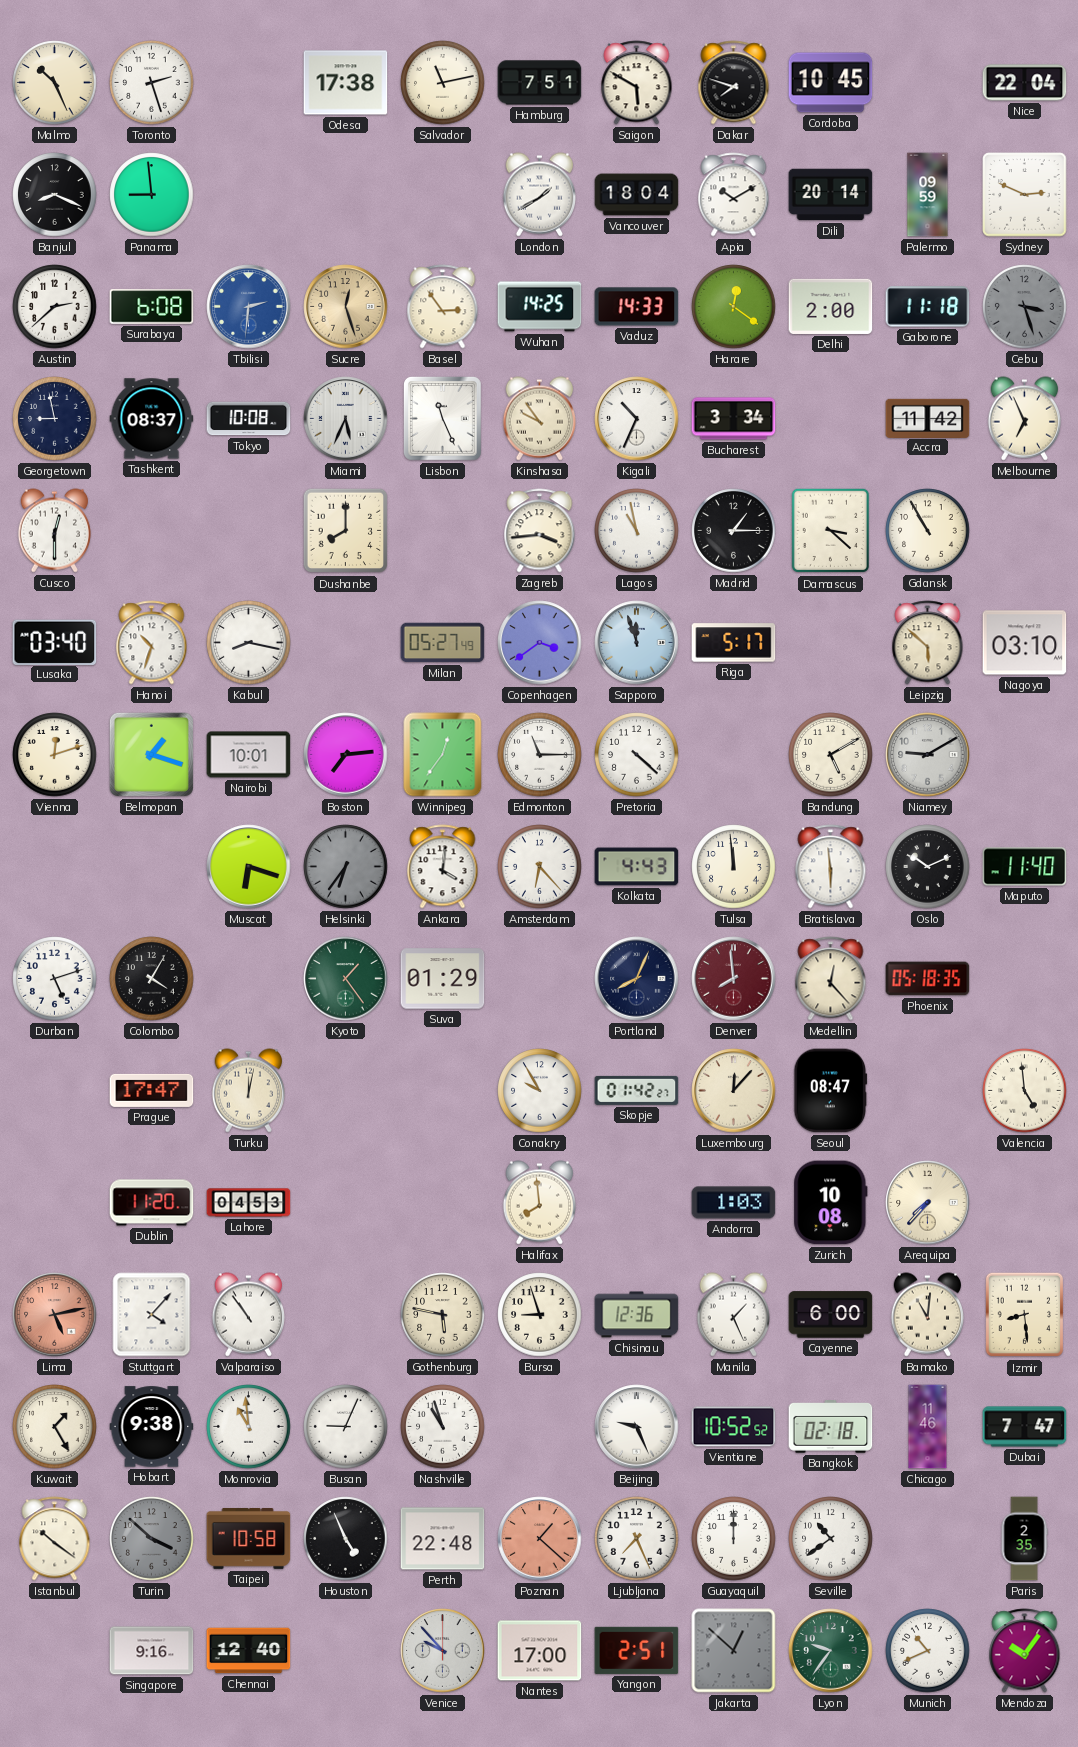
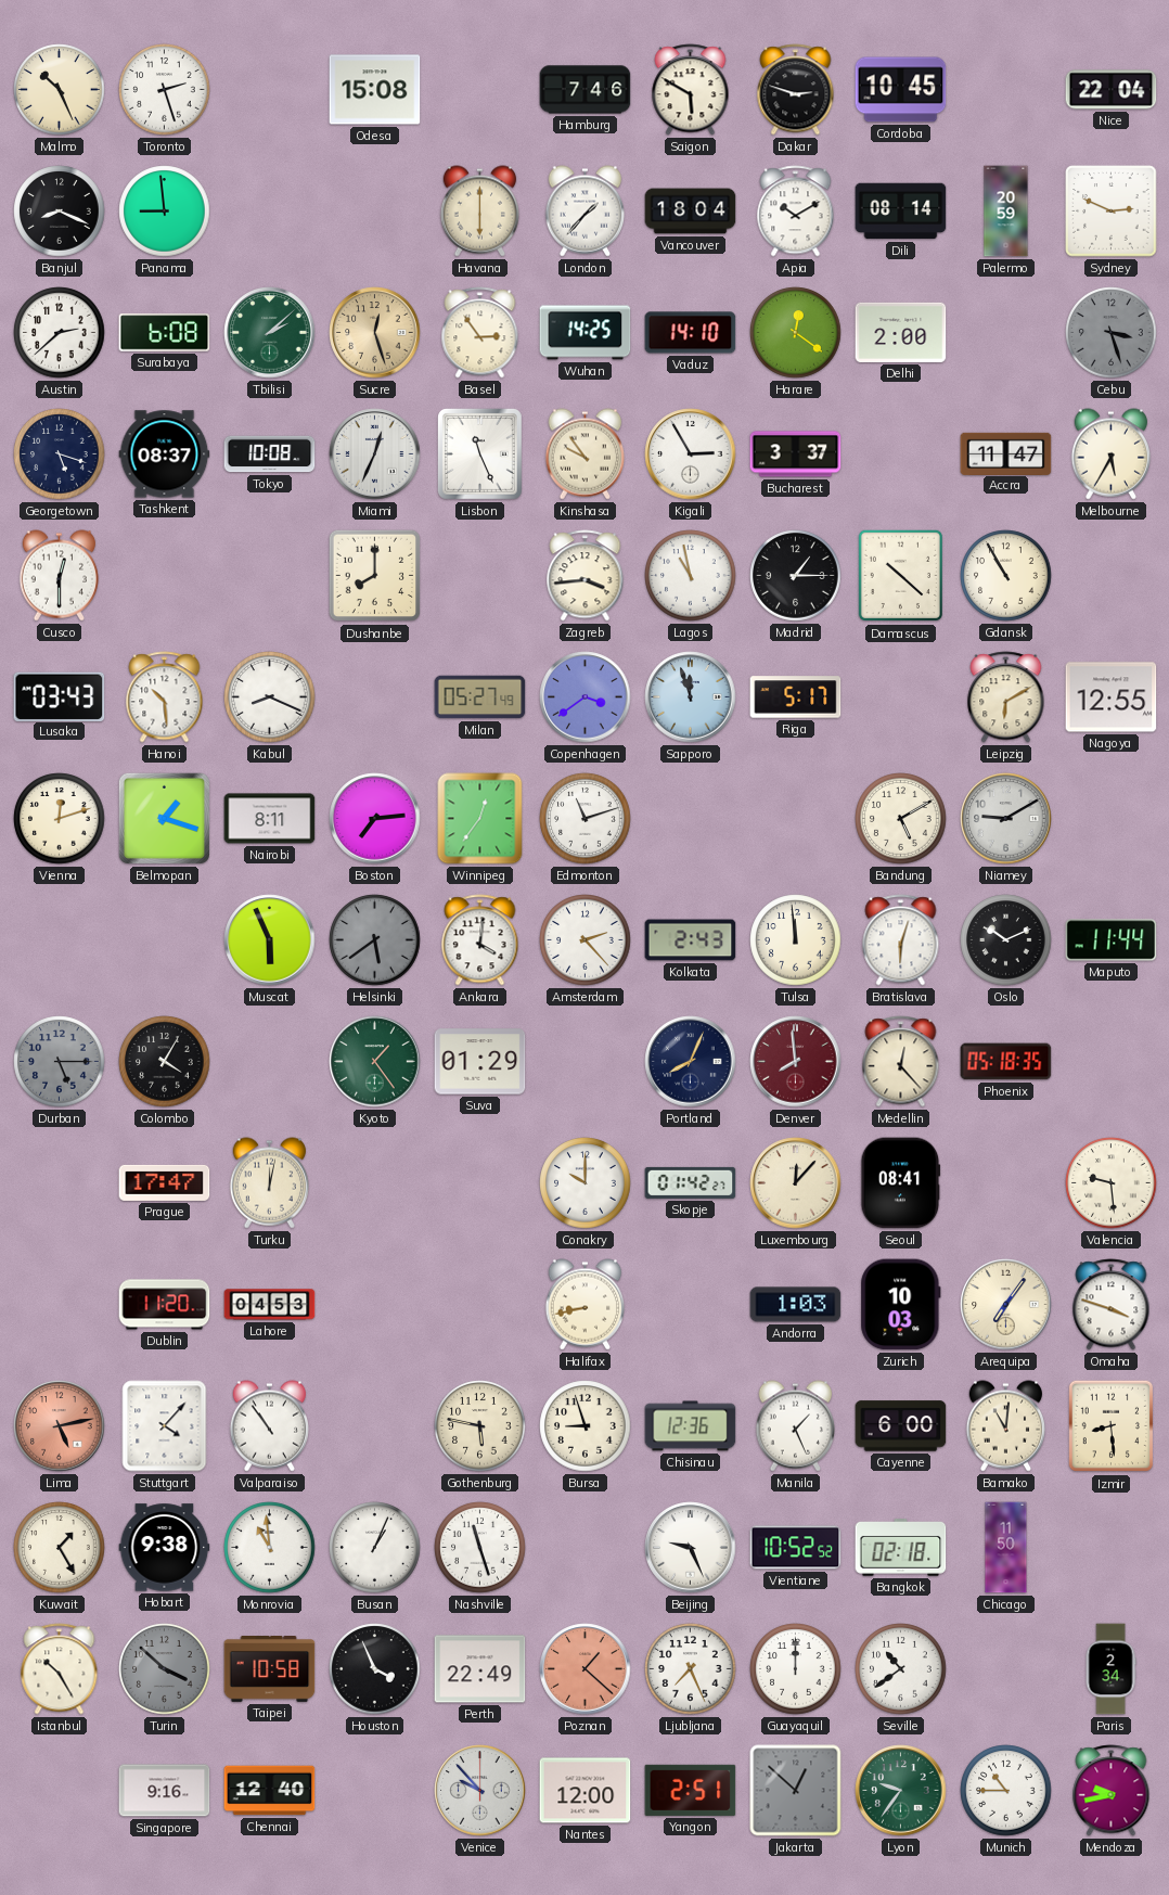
Odesa: 17:38 -> 15:08 (375, 90)
Salvador: 11:13 -> none (443, 83)
Hamburg: 7:51 -> 7:46 (586, 90)
Dakar: 7:48 -> 2:48 (796, 90)
Havana: none -> 6:00 (479, 212)
London: 1:40 -> 1:37 (584, 212)
Dili: 20:14 -> 08:14 (901, 212)
Palermo: 09:59 -> 20:59 (1006, 212)
Tbilisi: 2:31 -> 2:08 (270, 333)
Tbilisi dial: blue -> green (270, 333)
Vaduz: 14:33 -> 14:10 (691, 333)
Gaborone: 11:18 -> none (928, 307)
Georgetown: 8:58 -> 5:18 (60, 454)
Miami: 5:34 -> 12:34 (375, 454)
Kigali: 10:34 -> 2:55 (691, 454)
Bucharest: 3:34 -> 3:37 (796, 454)
Accra: 11:42 -> 11:47 (1006, 453)
Melbourne: 6:56 -> 5:35 (1110, 454)
Damascus: 3:22 -> 10:22 (900, 576)
Lusaka: 03:40 -> 03:43 (60, 696)
Hanoi: 10:33 -> 10:29 (165, 697)
Kabul: 8:17 -> 8:19 (270, 697)
Leipzig: 5:52 -> 6:10 (1006, 697)
Nagoya: 03:10 -> 12:55 (1112, 697)
Nairobi: 10:01 -> 8:11 (270, 819)
Edmonton: 11:15 -> 11:12 (586, 819)
Pretoria: 4:22 -> none (637, 755)
Muscat: 6:18 -> 5:56 (270, 940)
Helsinki: 6:36 -> 5:39 (375, 940)
Amsterdam: 6:23 -> 2:23 (586, 940)
Kolkata: 4:43 -> 2:43 (691, 940)
Bratislava: 5:59 -> 6:03 (901, 940)
Maputo: 11:40 -> 11:44 (1112, 940)
Durban: 5:12 -> 5:15 (60, 1062)
Durban dial: white -> grey (60, 1062)
Conakry: 9:55 -> 10:00 (586, 1183)
Seoul: 08:47 -> 08:41 (901, 1183)
Valencia: 4:59 -> 9:29 (1112, 1183)
Halifax: 7:59 -> 8:43 (584, 1305)
Zurich: 10:08 -> 10:03 (901, 1305)
Arequipa: 7:37 -> 7:06 (1006, 1305)
Omaha: none -> 3:48 (1112, 1305)
Busan: 9:04 -> 1:04 (375, 1548)
Nashville: 10:57 -> 11:27 (480, 1548)
Chicago: 11:46 -> 11:50 (1006, 1548)
Dubai: 7:47 -> none (1025, 1427)
Istanbul: 10:21 -> 10:25 (60, 1669)
Houston: 4:56 -> 3:56 (375, 1669)
Perth: 22:48 -> 22:49 (480, 1669)
Paris: 2:35 -> 2:34 (1110, 1669)
Nantes: 17:00 -> 12:00 (586, 1791)
Munich: 10:41 -> 10:45 (1006, 1791)
Mendoza: 10:06 -> 9:43 (1112, 1791)
